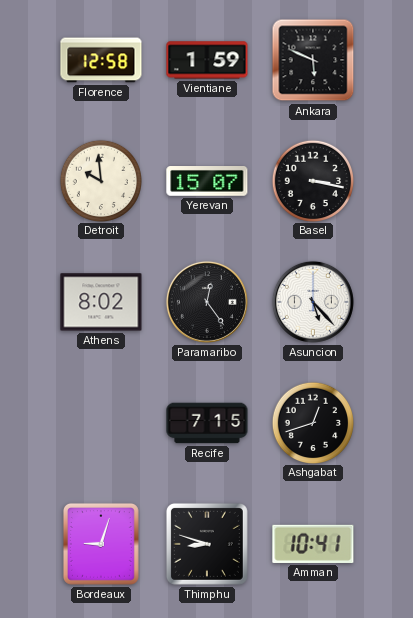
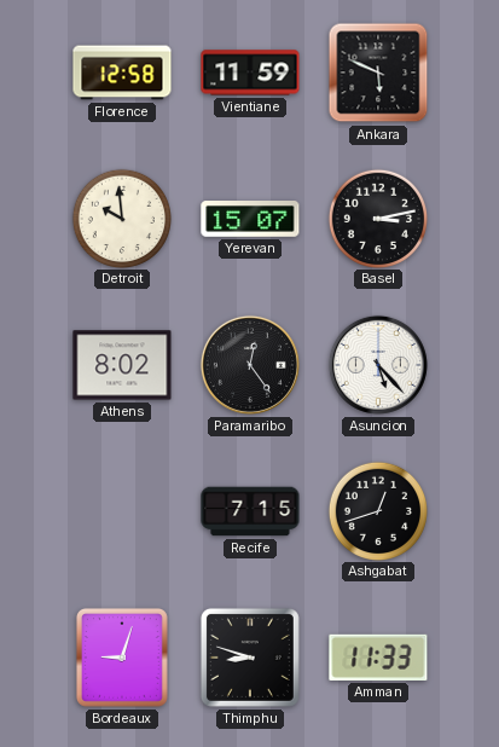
Vientiane: 1:59 -> 11:59 (250, 73)
Basel: 3:17 -> 3:13 (377, 218)
Amman: 10:41 -> 11:33 (378, 658)
